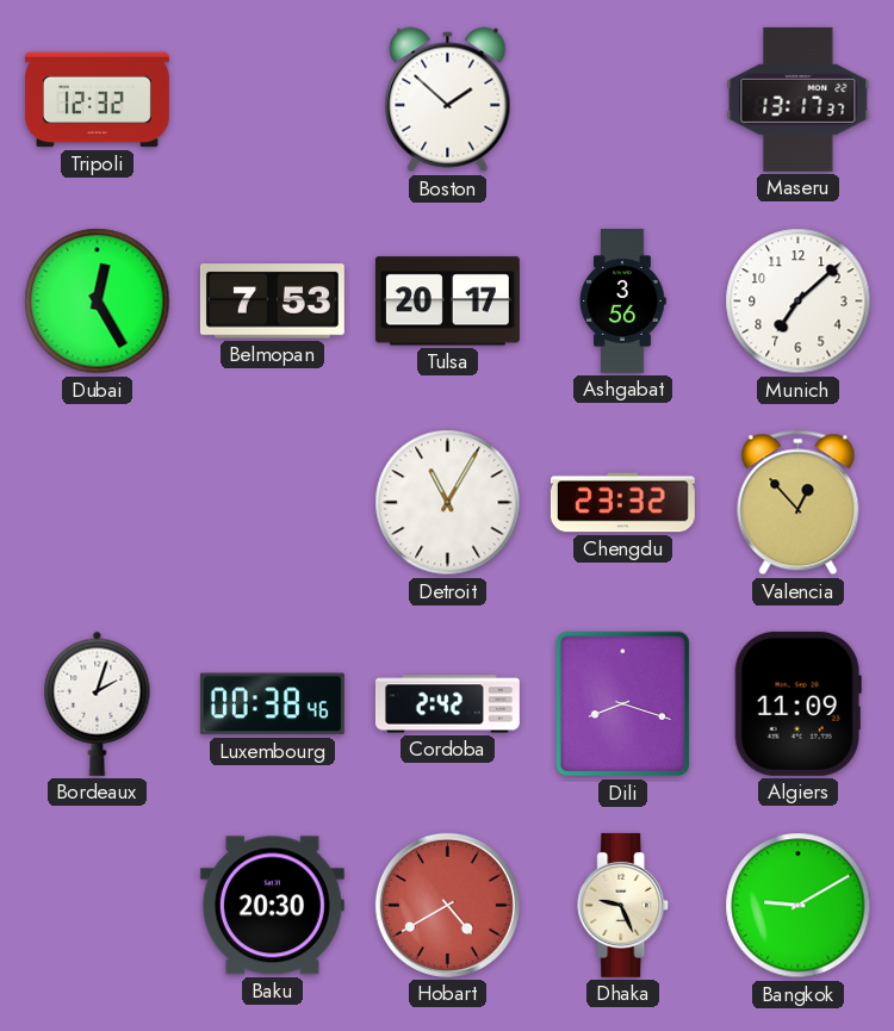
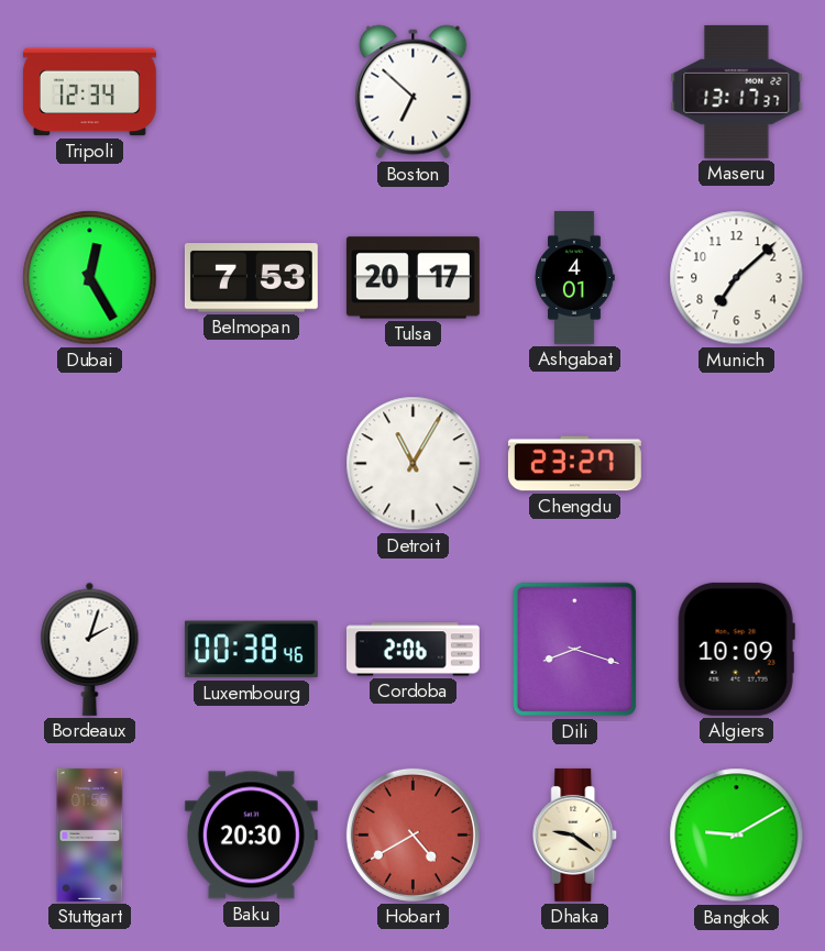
Tripoli: 12:32 -> 12:34 (89, 92)
Boston: 1:52 -> 6:52 (414, 92)
Ashgabat: 3:56 -> 4:01 (574, 277)
Chengdu: 23:32 -> 23:27 (574, 464)
Valencia: 12:53 -> none (799, 503)
Cordoba: 2:42 -> 2:06 (413, 650)
Algiers: 11:09 -> 10:09 (736, 649)
Stuttgart: none -> 01:55 (90, 834)
Dhaka: 9:26 -> 9:21 (575, 834)
